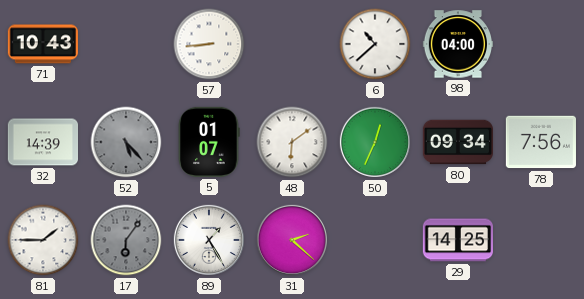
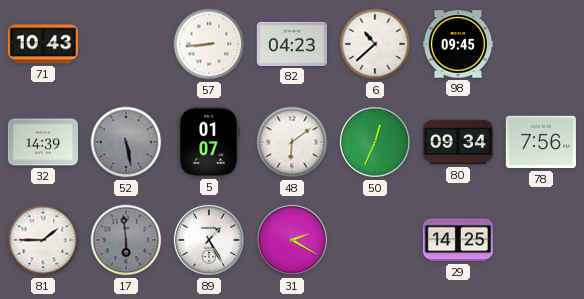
82: none -> 04:23 (291, 44)
98: 04:00 -> 09:45 (457, 44)
52: 5:23 -> 5:28 (126, 142)
17: 6:06 -> 5:59 (126, 240)
31: 2:22 -> 2:20 (292, 240)
